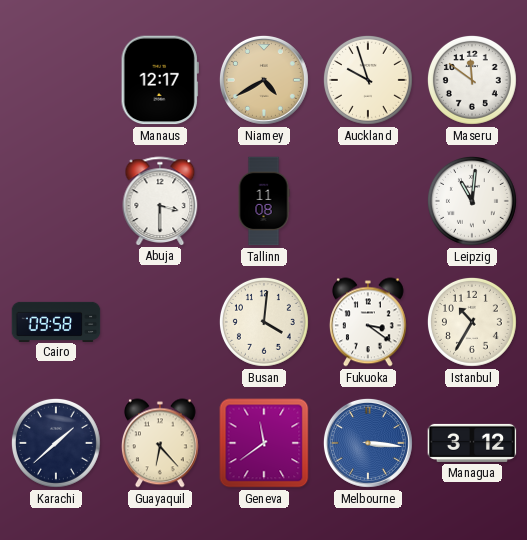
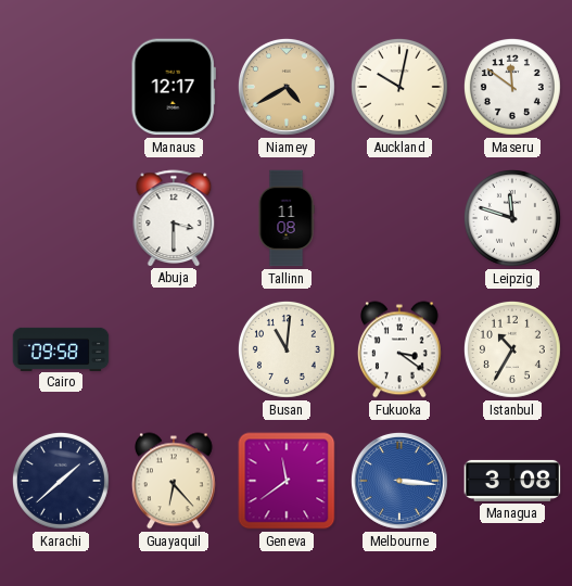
Auckland: 9:57 -> 10:02 (399, 87)
Leipzig: 11:01 -> 11:48 (512, 218)
Busan: 4:01 -> 11:01 (287, 349)
Managua: 3:12 -> 3:08 (512, 481)
